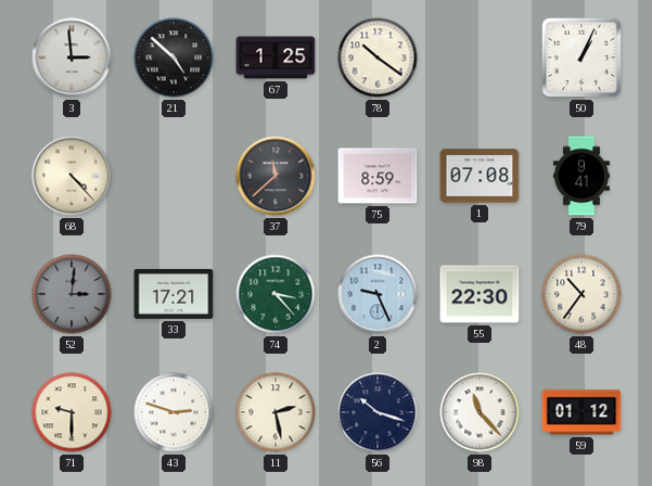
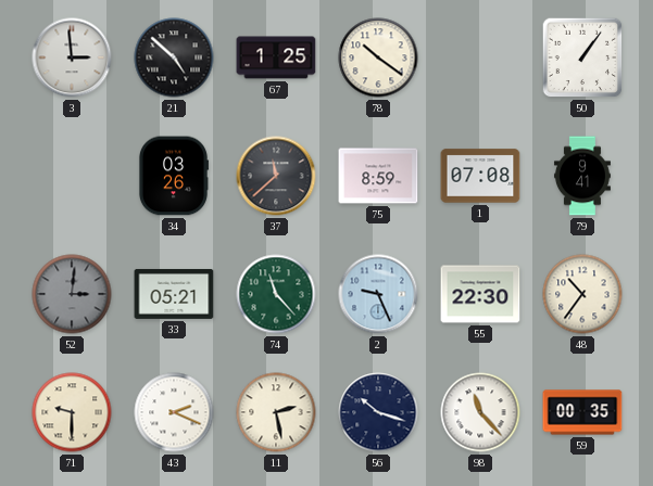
50: 1:04 -> 1:06 (582, 57)
68: 4:23 -> none (72, 176)
34: none -> 03:26 (173, 176)
33: 17:21 -> 05:21 (174, 294)
74: 3:23 -> 11:23 (276, 294)
43: 2:48 -> 2:19 (174, 412)
59: 01:12 -> 00:35 (582, 412)
